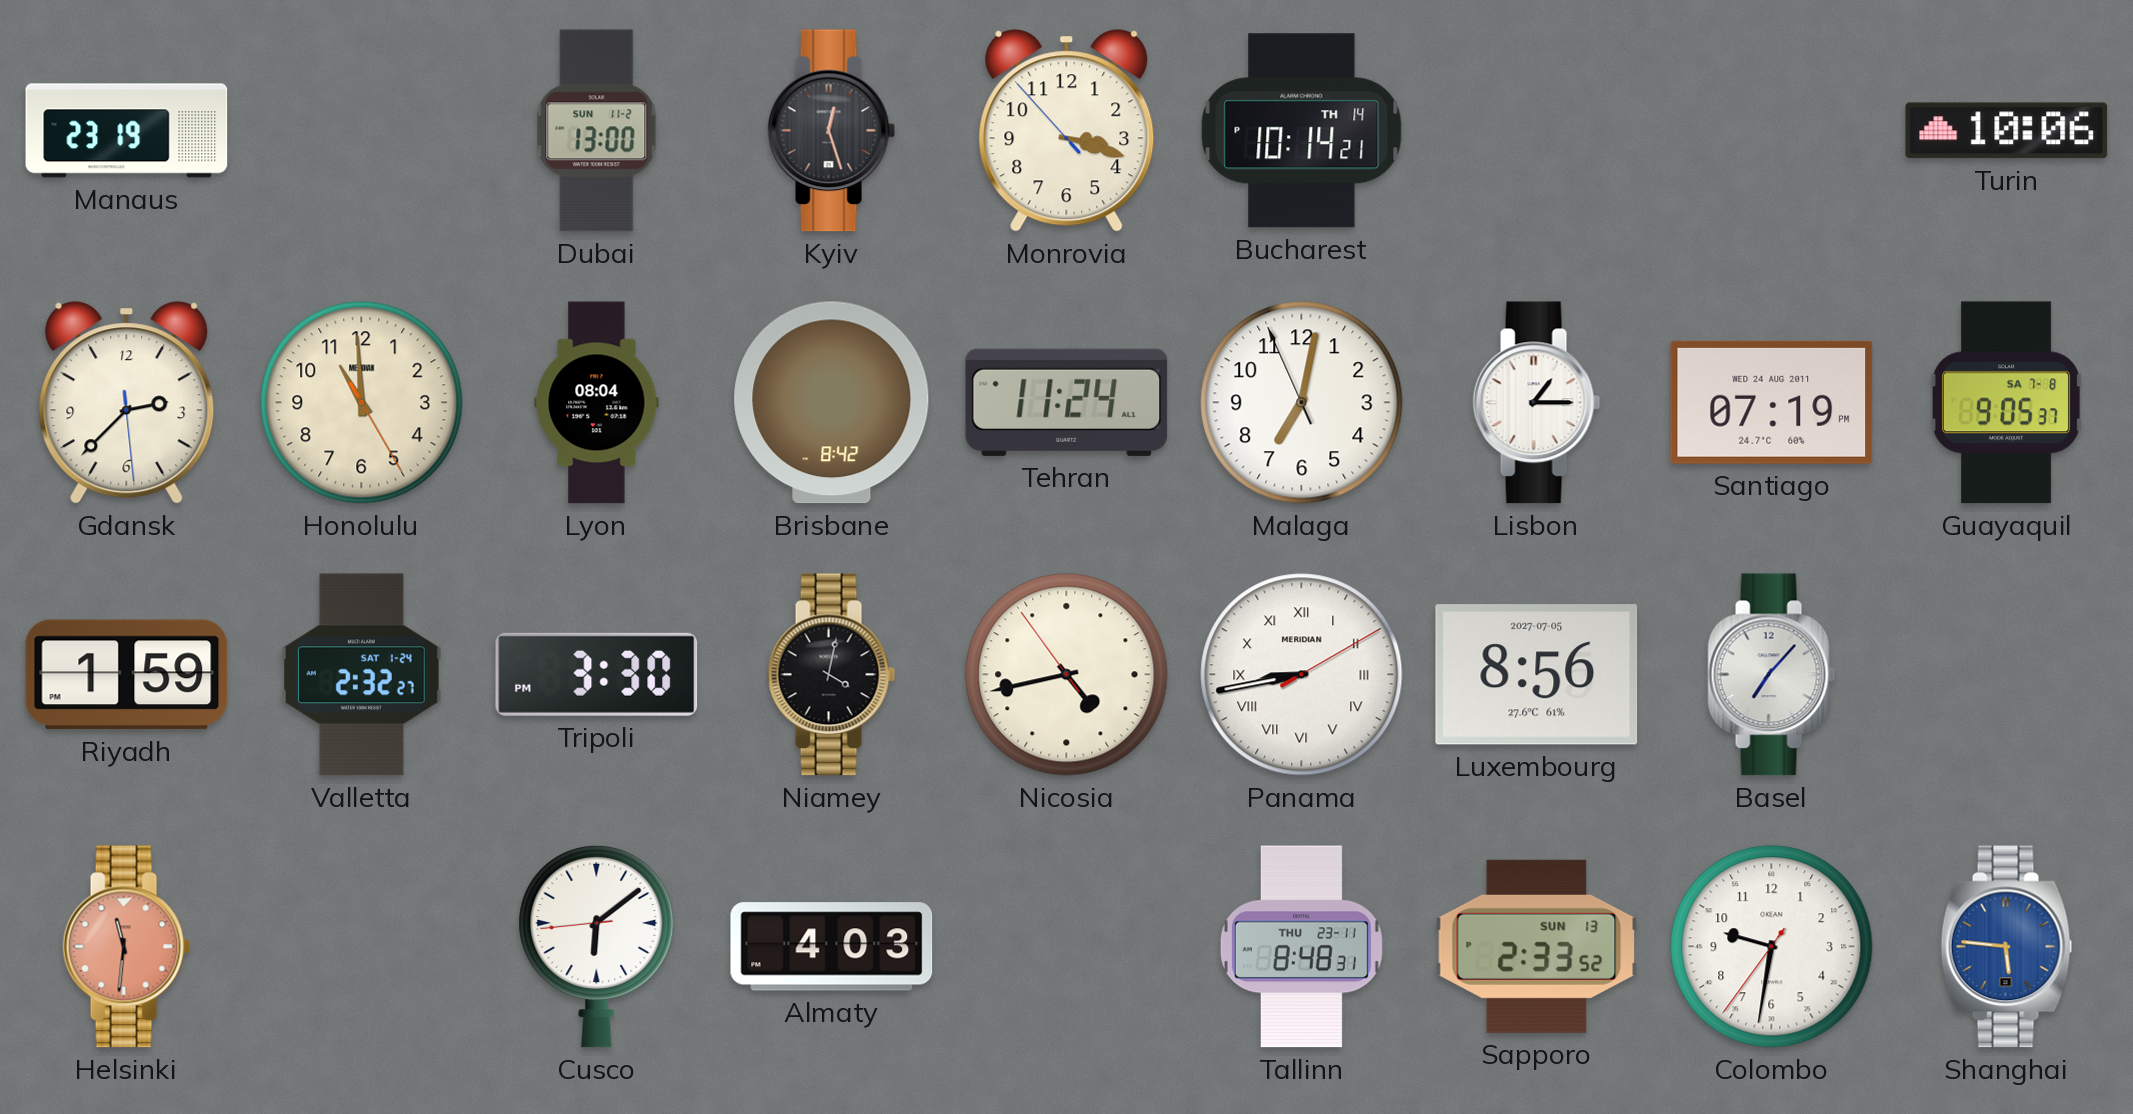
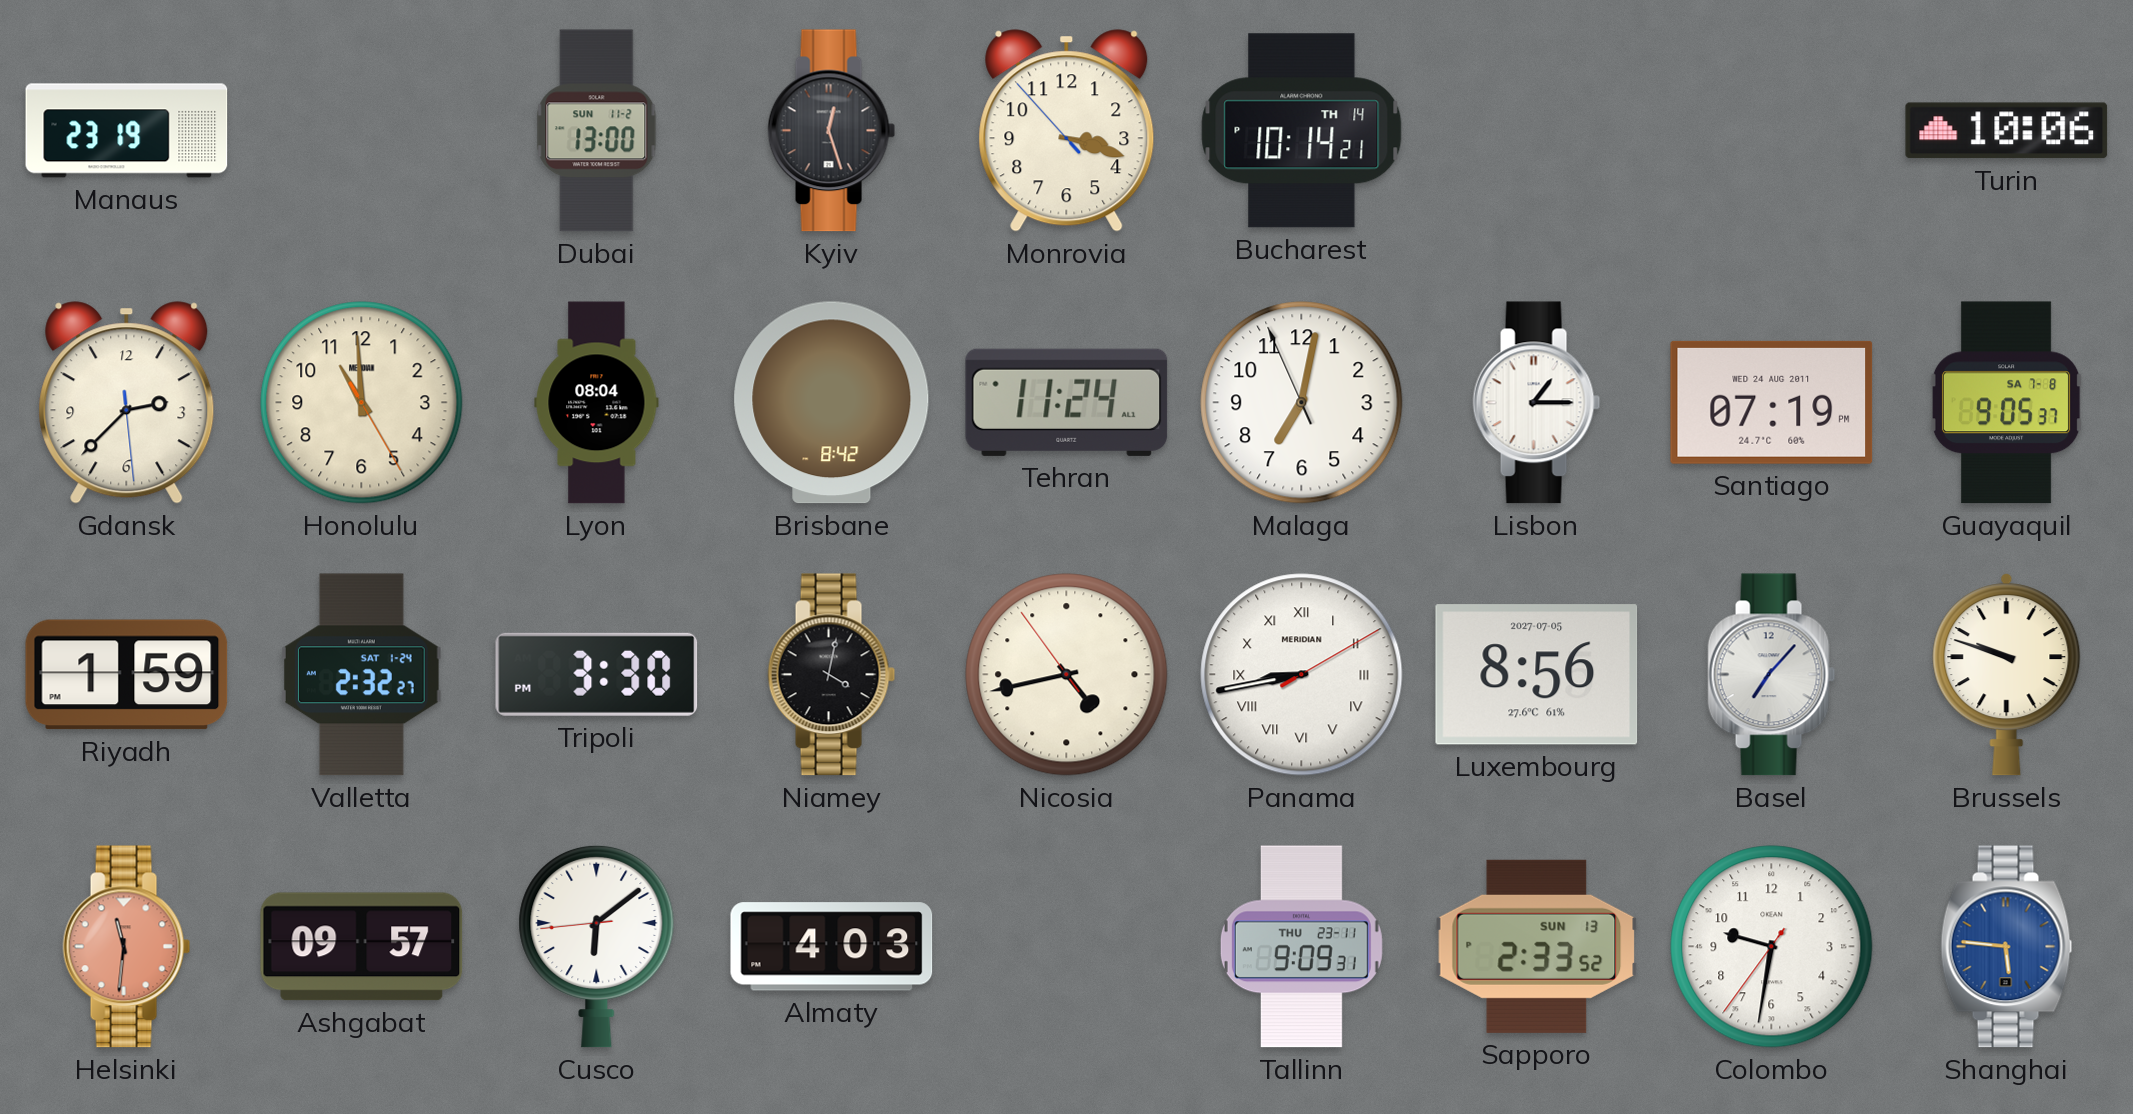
Brussels: none -> 9:48 (2007, 675)
Ashgabat: none -> 09:57 (362, 947)
Tallinn: 8:48 -> 9:09 (1301, 947)
